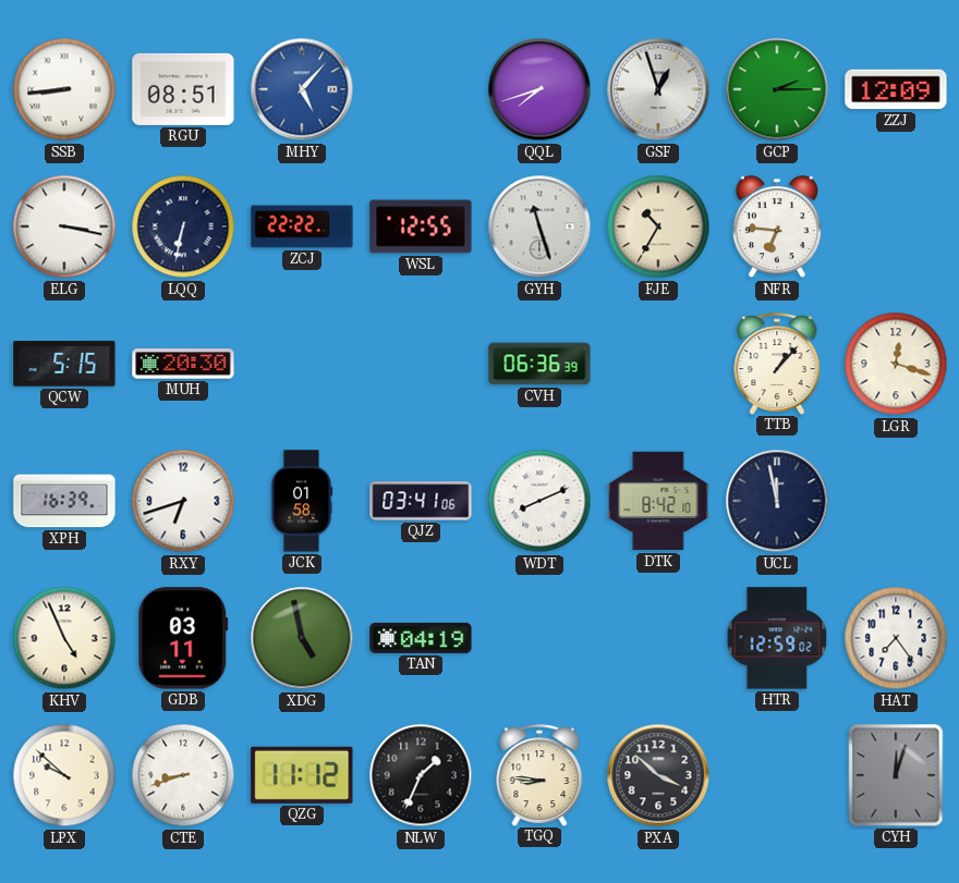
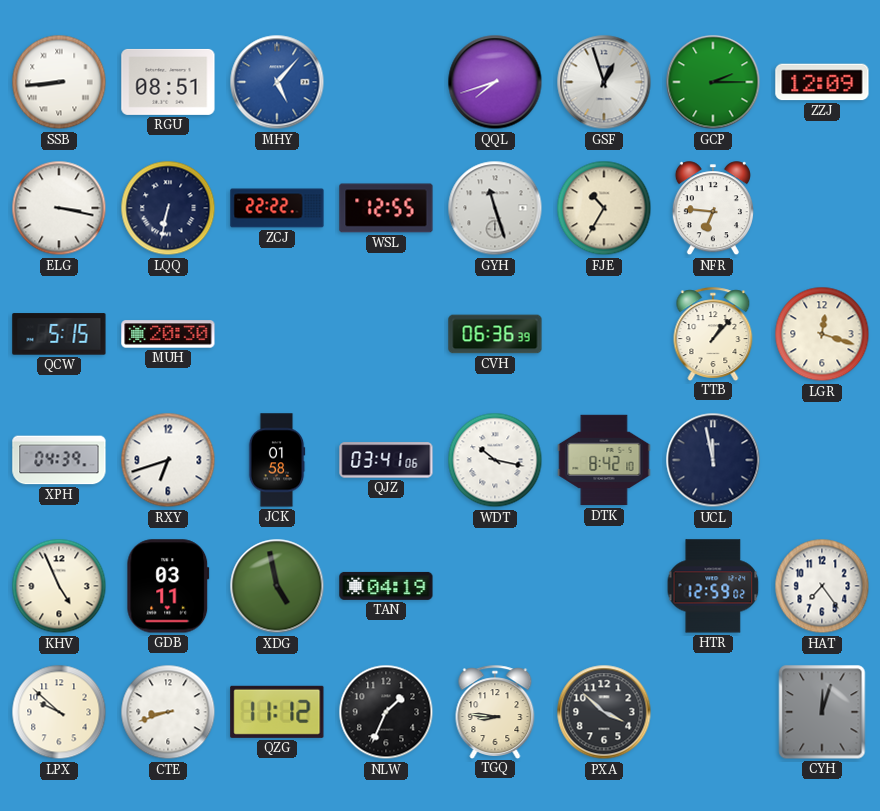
XPH: 16:39 -> 04:39 (59, 460)
WDT: 8:11 -> 10:17 (495, 460)
